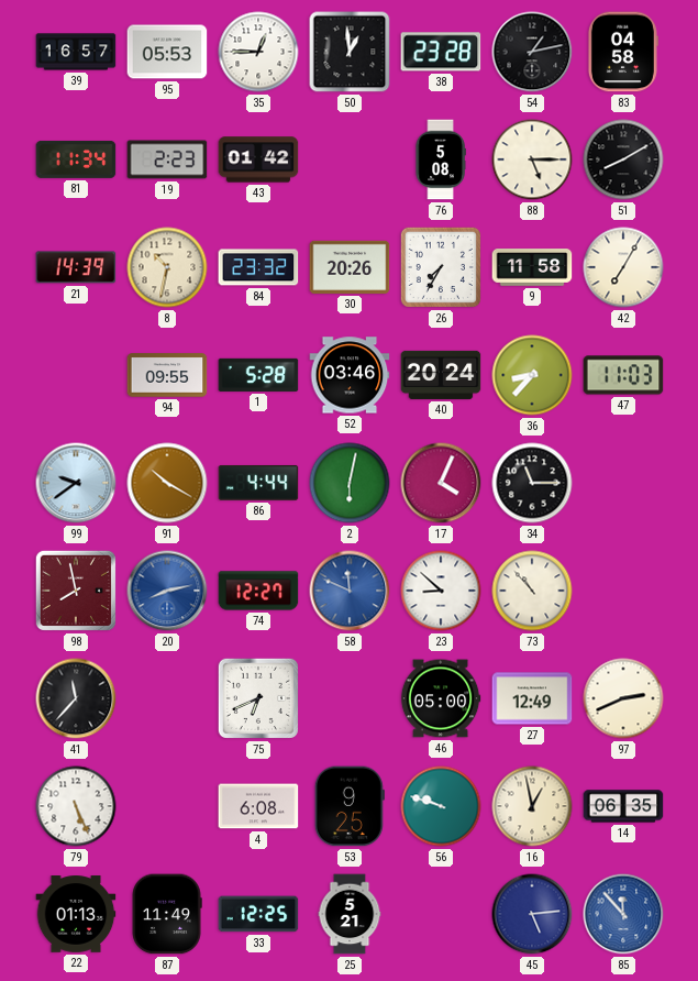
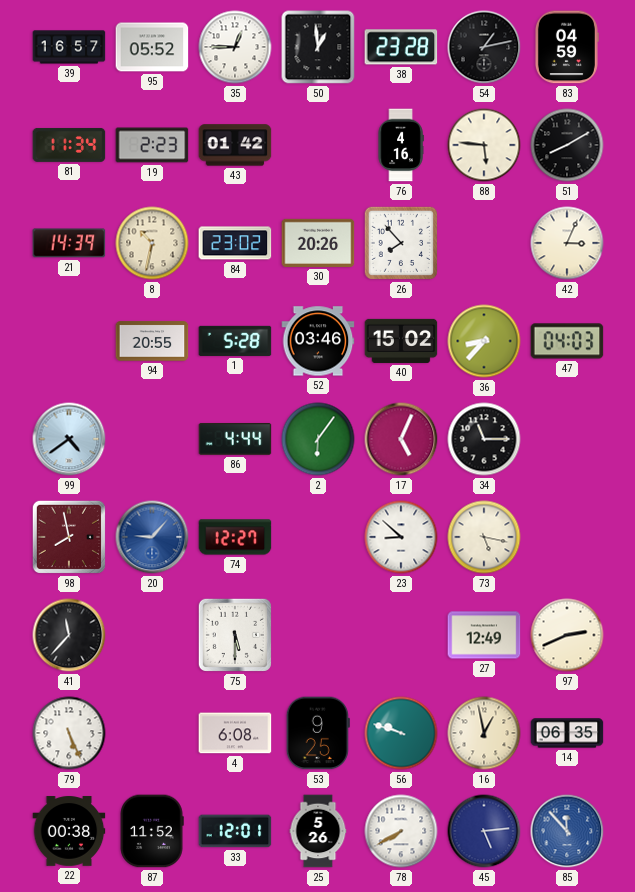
95: 05:53 -> 05:52 (152, 47)
83: 04:58 -> 04:59 (566, 47)
76: 5:08 -> 4:16 (401, 145)
88: 5:15 -> 5:46 (484, 145)
84: 23:32 -> 23:02 (235, 243)
26: 7:35 -> 7:53 (401, 243)
9: 11:58 -> none (532, 267)
42: 7:05 -> 3:04 (567, 243)
94: 09:55 -> 20:55 (152, 341)
40: 20:24 -> 15:02 (401, 341)
47: 11:03 -> 04:03 (567, 341)
99: 9:39 -> 4:39 (69, 439)
91: 10:20 -> none (167, 483)
2: 6:02 -> 6:06 (318, 439)
17: 4:04 -> 5:04 (401, 439)
20: 8:13 -> 9:07 (152, 537)
58: 11:49 -> none (350, 591)
73: 10:53 -> 5:17 (484, 537)
75: 6:41 -> 5:30 (235, 635)
46: 05:00 -> none (441, 698)
22: 01:13 -> 00:38 (69, 831)
87: 11:49 -> 11:52 (152, 831)
33: 12:25 -> 12:01 (235, 831)
25: 5:21 -> 5:26 (318, 831)
78: none -> 7:40 (401, 831)
